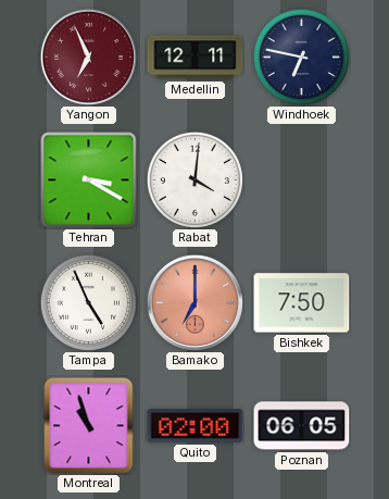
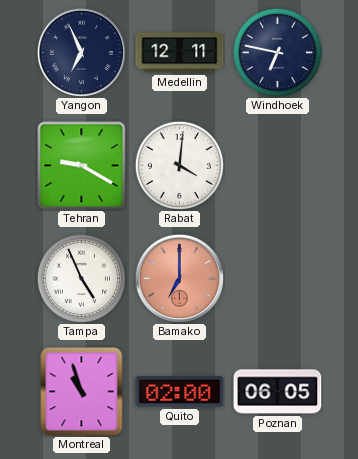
Yangon dial: burgundy -> navy (81, 52)
Tehran: 3:20 -> 9:20 (82, 166)
Bishkek: 7:50 -> none (302, 303)
